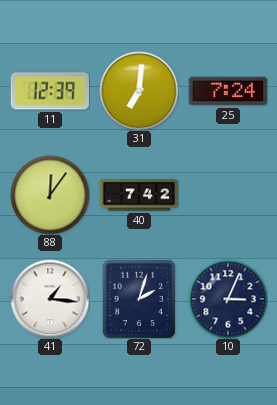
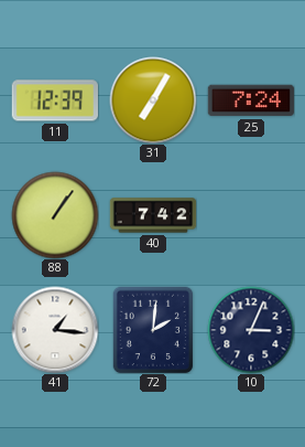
31: 7:01 -> 7:05 (153, 100)
88: 12:06 -> 1:06 (55, 215)
72: 2:03 -> 2:01 (153, 330)
